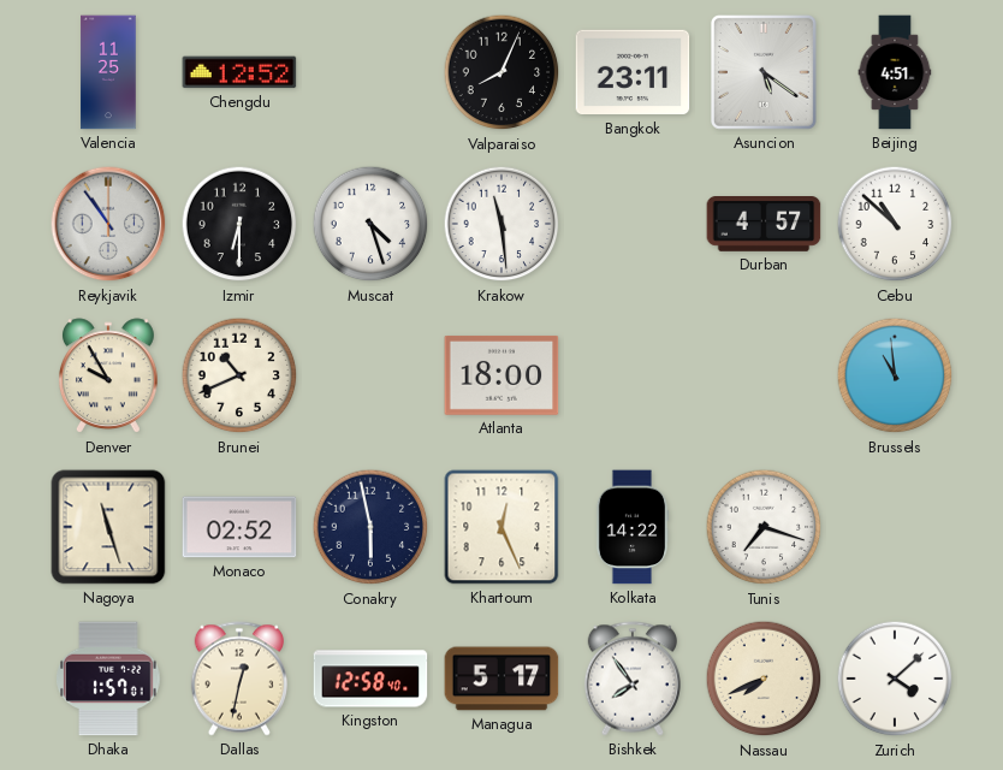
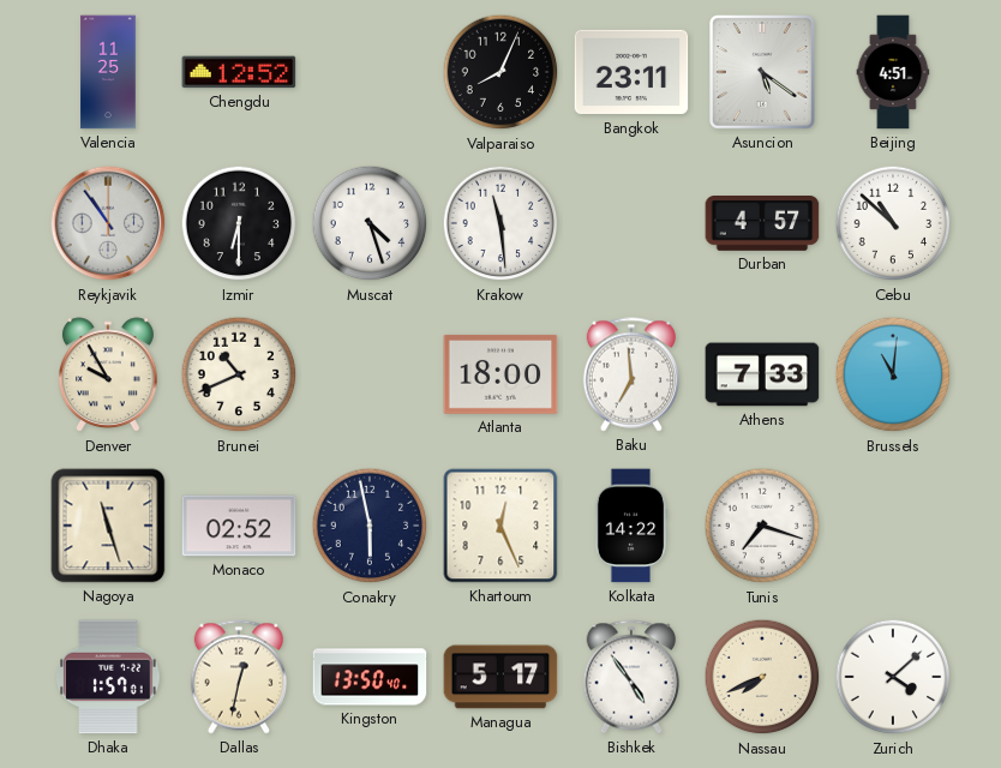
Baku: none -> 6:59 (630, 374)
Athens: none -> 7:33 (762, 374)
Brussels: 10:59 -> 11:01 (893, 374)
Kingston: 12:58 -> 13:50 (370, 677)
Bishkek: 7:54 -> 4:54 (630, 677)
